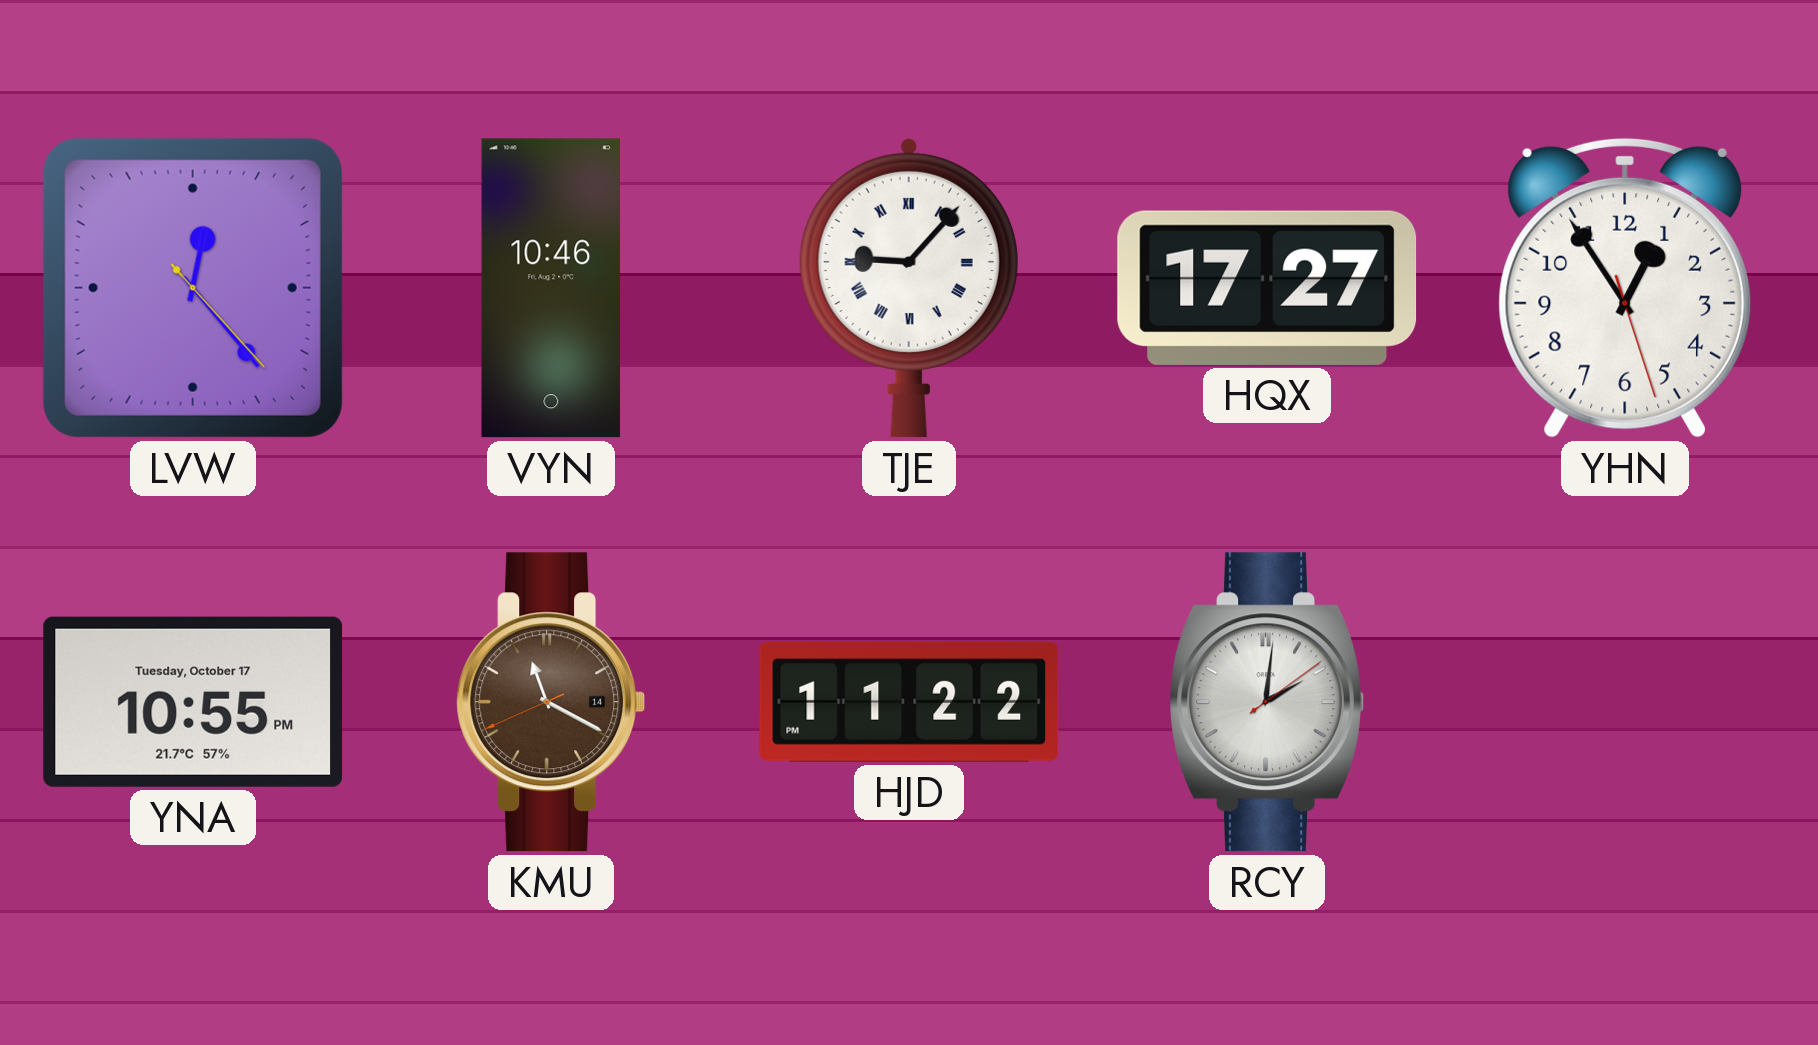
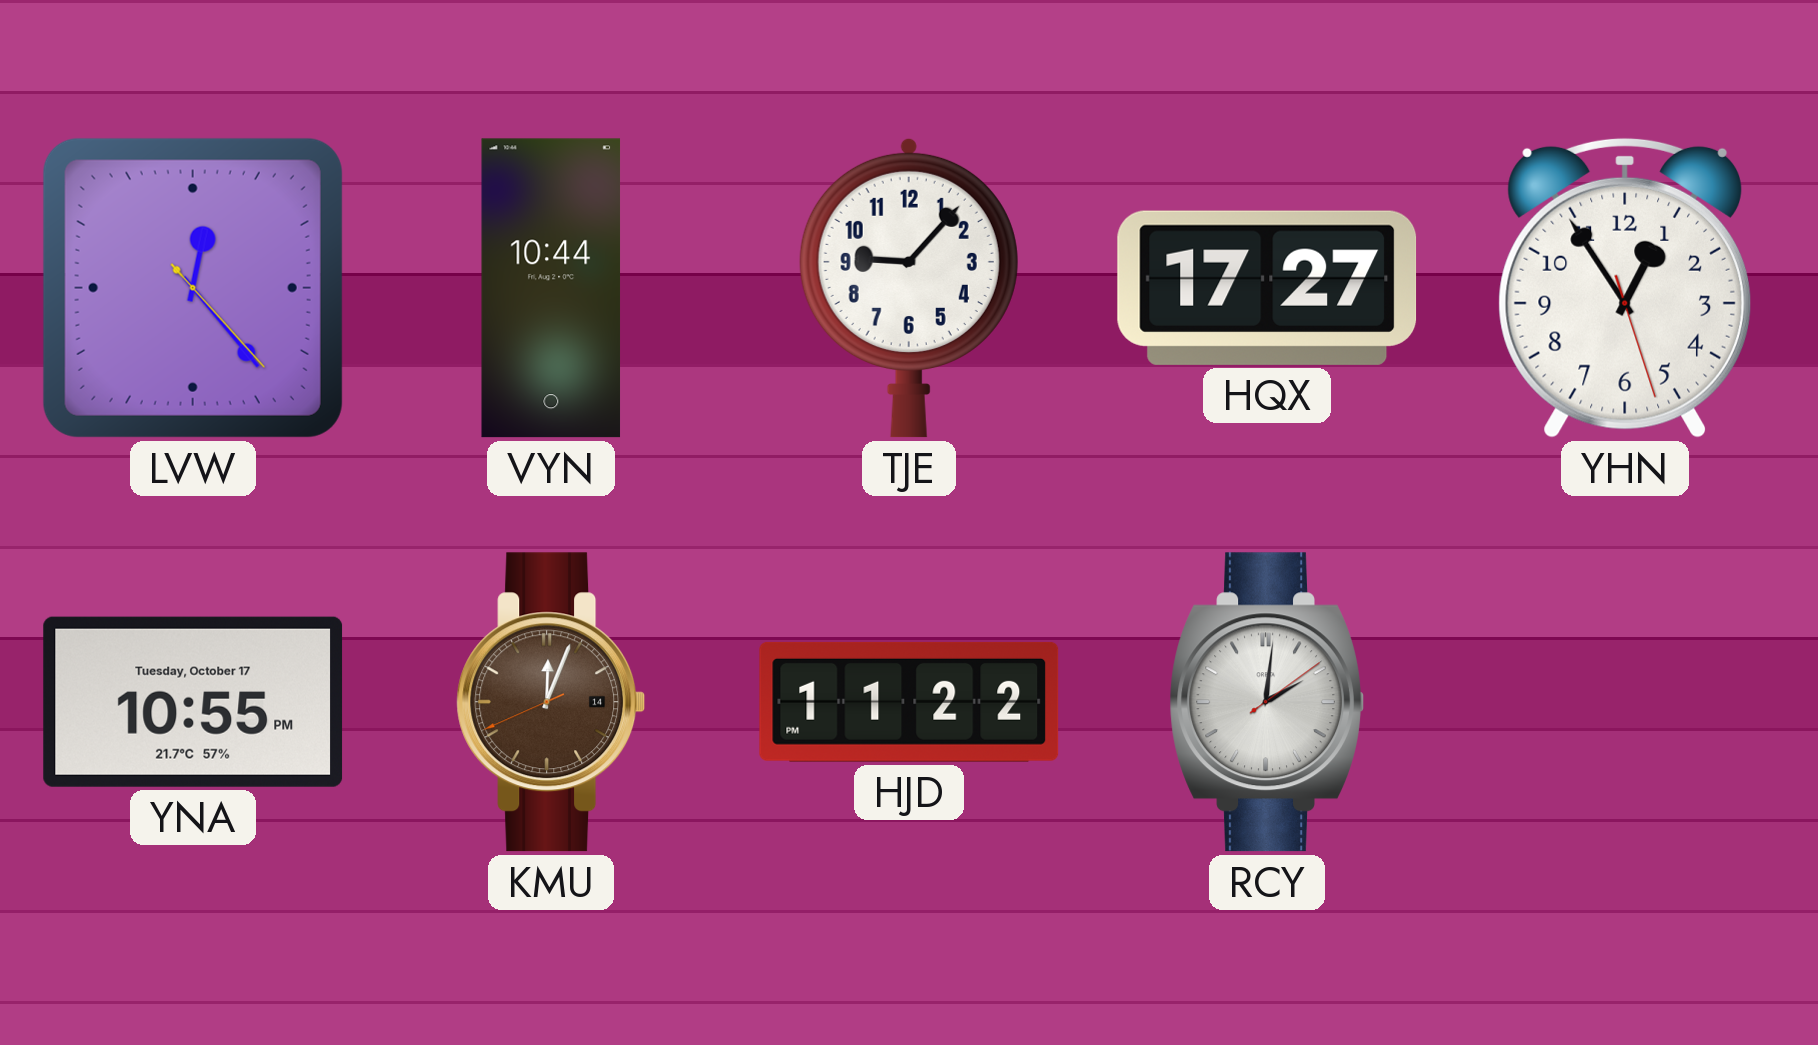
VYN: 10:46 -> 10:44 (551, 288)
TJE numerals: Roman -> Arabic (909, 288)
KMU: 11:19 -> 12:03 (551, 702)
